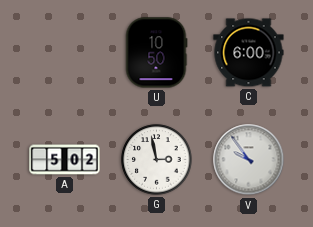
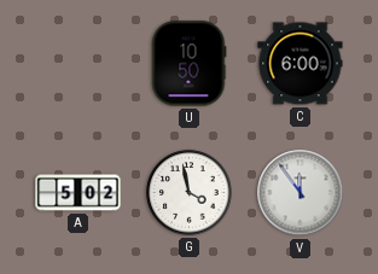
G: 2:58 -> 3:58 (190, 193)
V: 9:54 -> 11:54 (301, 193)
